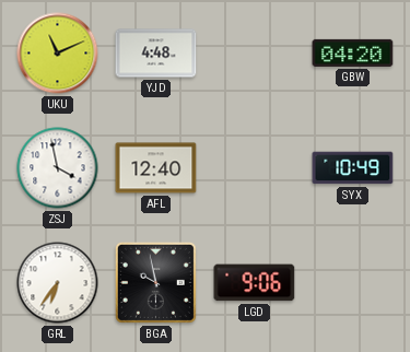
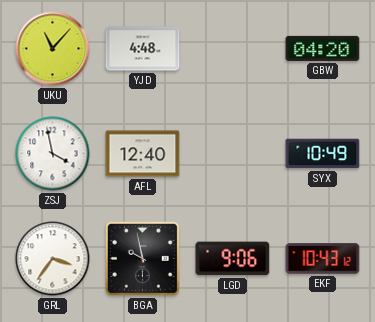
UKU: 11:11 -> 11:07 (53, 49)
GRL: 6:36 -> 3:36 (53, 259)
EKF: none -> 10:43 (323, 259)
